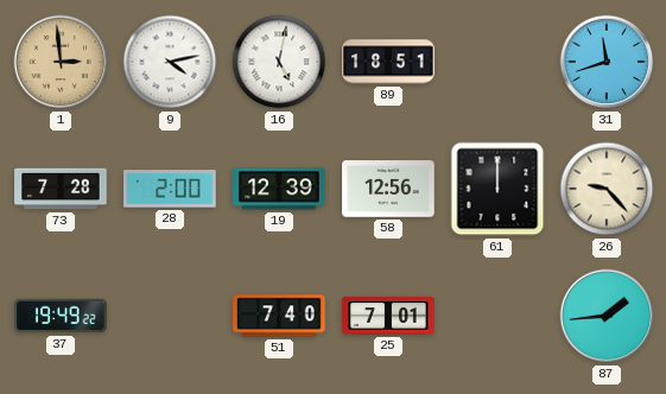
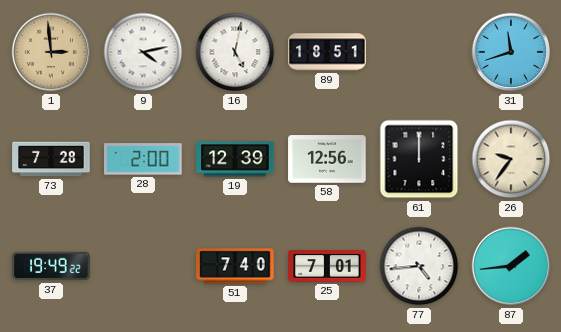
26: 9:23 -> 9:36 (511, 159)
77: none -> 4:44 (419, 266)
